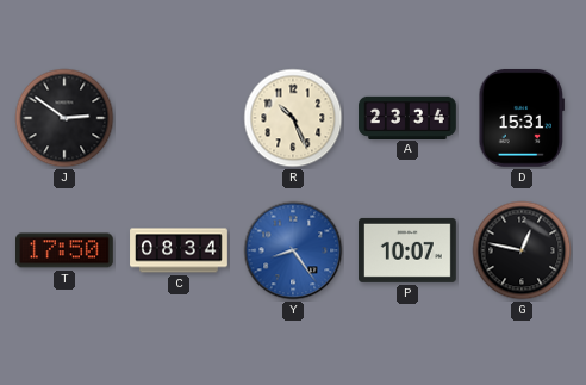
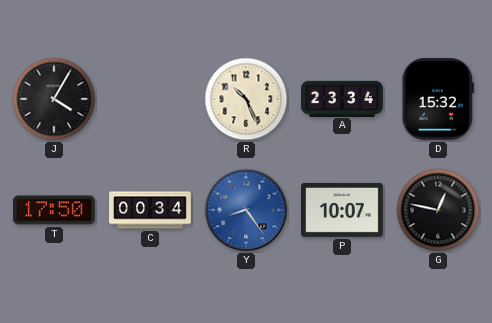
J: 2:51 -> 4:05 (54, 99)
D: 15:31 -> 15:32 (437, 99)
C: 08:34 -> 00:34 (150, 210)
